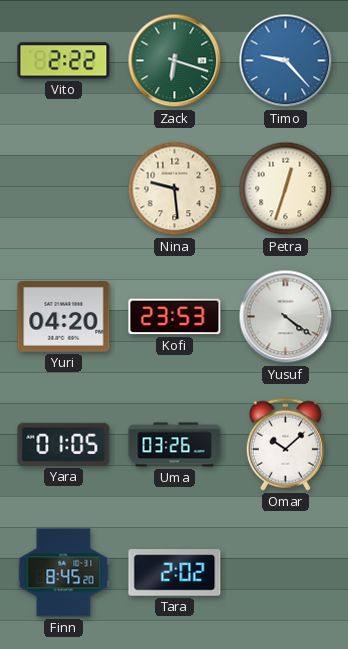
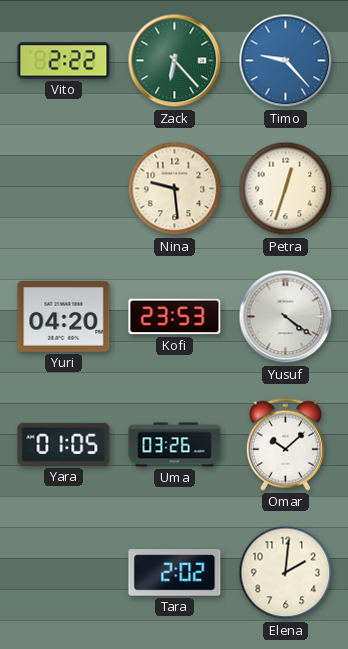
Zack: 6:18 -> 6:23 (175, 61)
Finn: 8:45 -> none (64, 573)
Elena: none -> 2:01 (286, 573)
